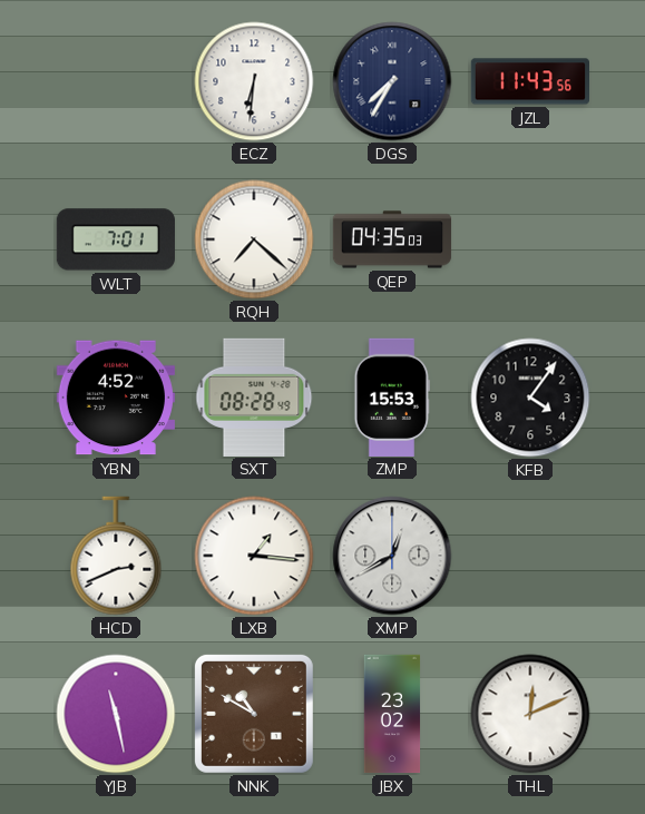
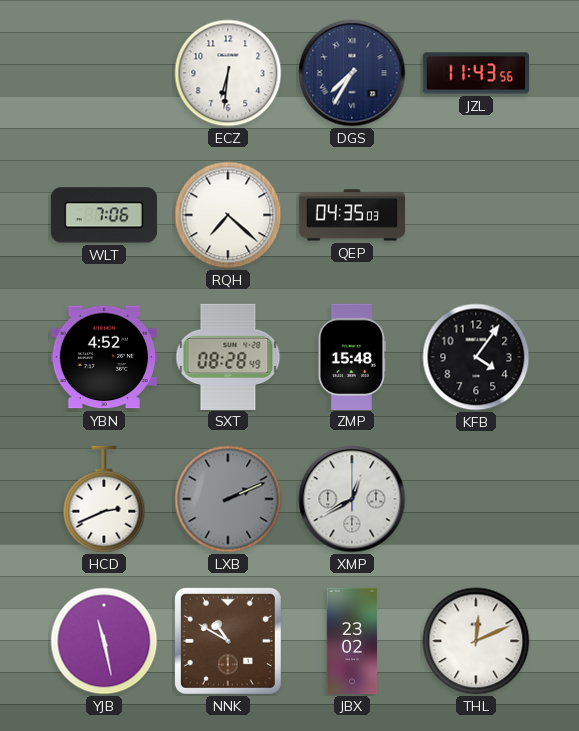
WLT: 7:01 -> 7:06 (104, 215)
ZMP: 15:53 -> 15:48 (352, 356)
LXB: 1:16 -> 2:11 (228, 499)
LXB dial: white -> grey (228, 499)
